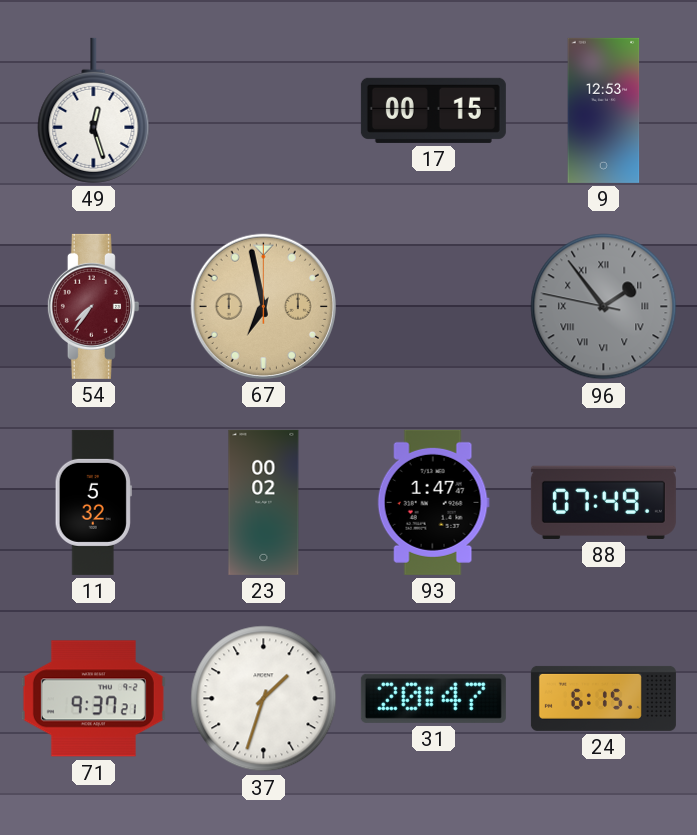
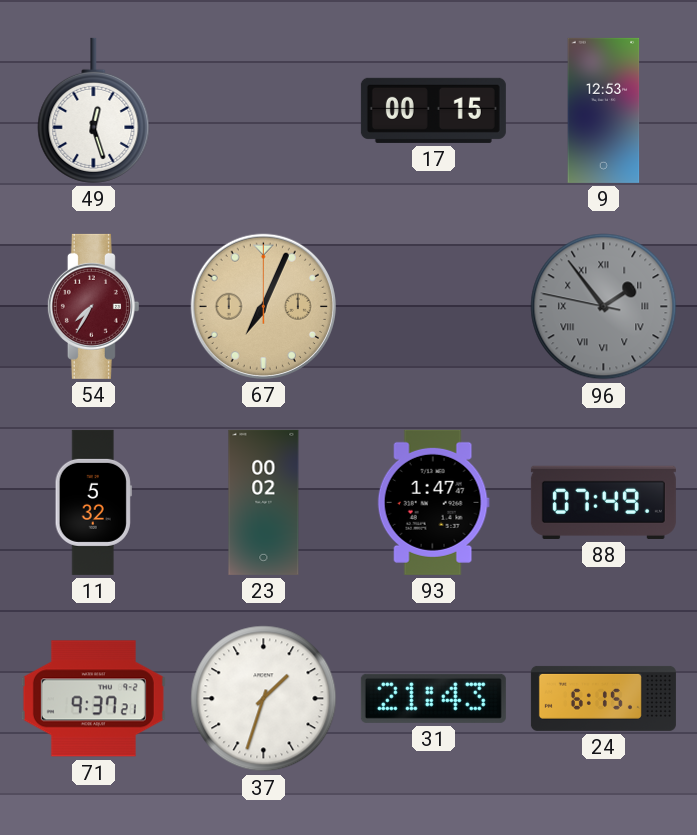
54: 7:36 -> 7:35 (93, 306)
67: 6:58 -> 7:04 (263, 306)
31: 20:47 -> 21:43 (433, 698)
